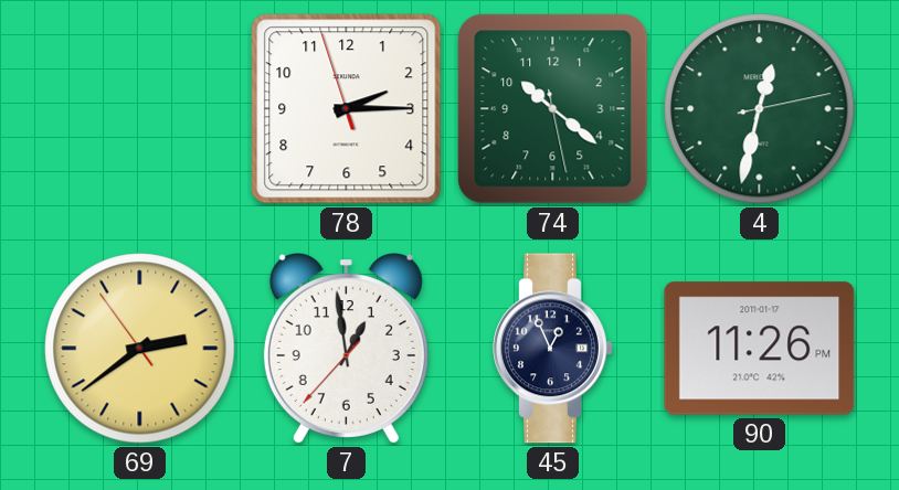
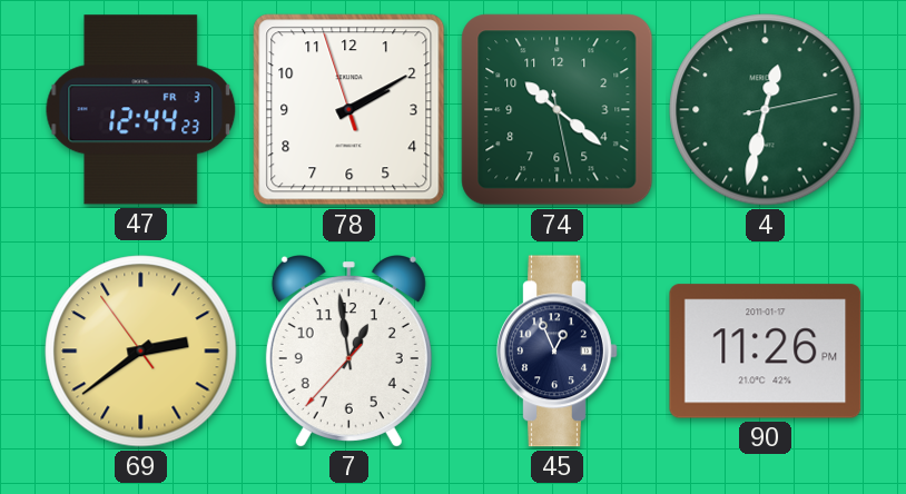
47: none -> 12:44 (141, 110)
78: 2:14 -> 2:09 (349, 110)
